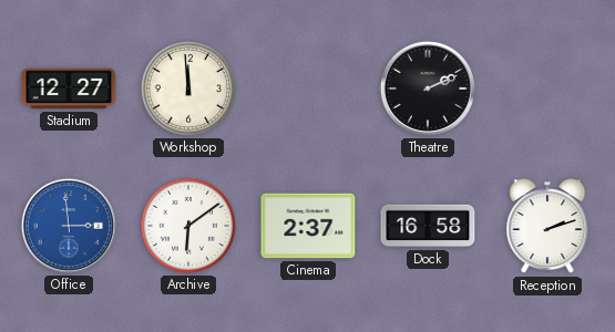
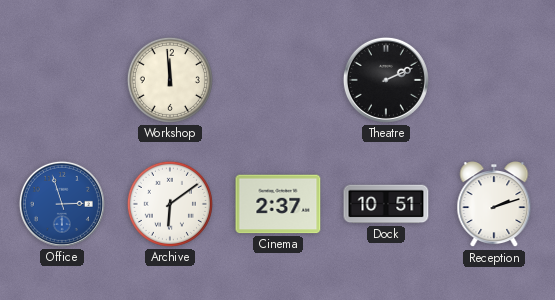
Stadium: 12:27 -> none (69, 89)
Office: 2:59 -> 2:57 (62, 204)
Dock: 16:58 -> 10:51 (386, 204)
